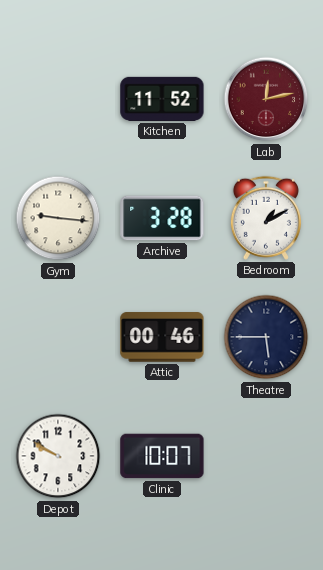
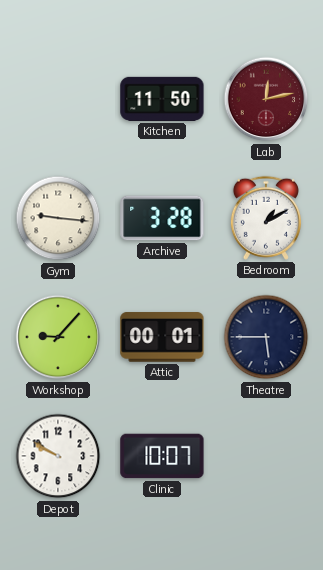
Kitchen: 11:52 -> 11:50 (162, 99)
Workshop: none -> 9:07 (58, 337)
Attic: 00:46 -> 00:01 (162, 337)
